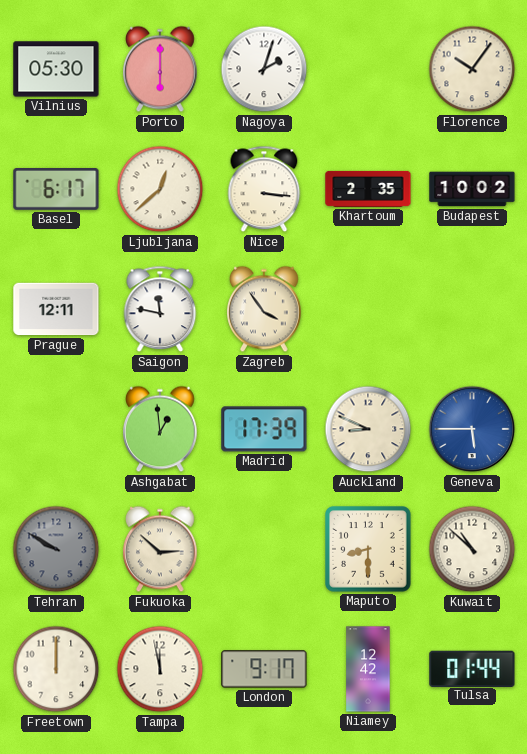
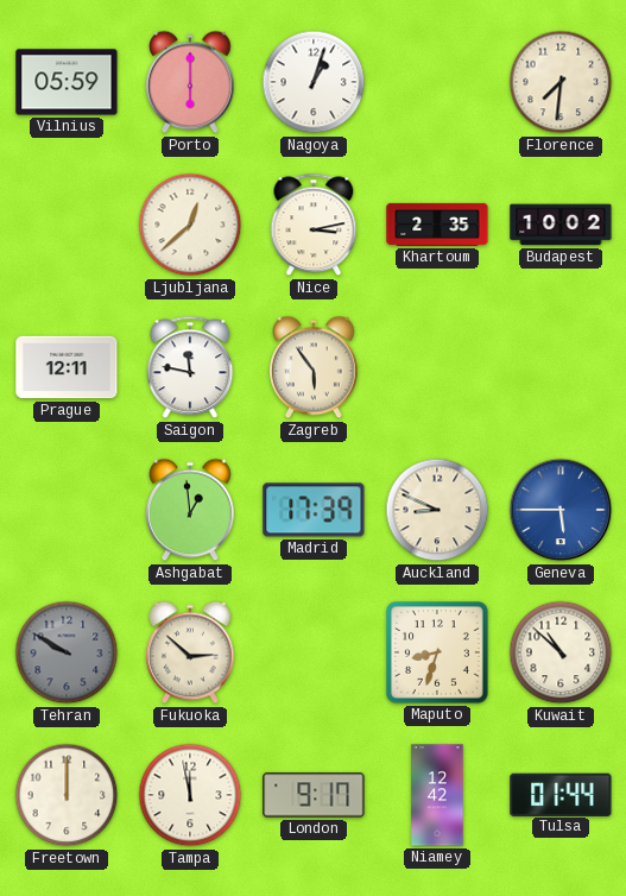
Vilnius: 05:30 -> 05:59 (67, 82)
Nagoya: 2:03 -> 1:03 (314, 82)
Florence: 10:06 -> 7:31 (561, 82)
Basel: 6:17 -> none (56, 190)
Nice: 3:16 -> 3:13 (314, 225)
Zagreb: 3:54 -> 5:54 (315, 367)
Maputo: 8:30 -> 8:33 (438, 654)
